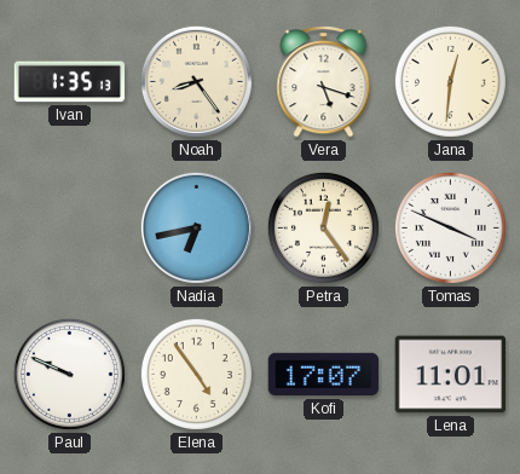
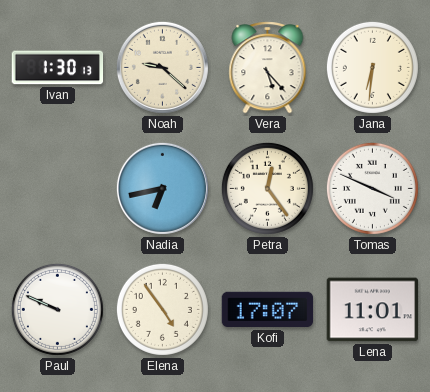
Ivan: 1:35 -> 1:30 (58, 68)
Noah: 8:24 -> 9:22 (162, 67)
Vera: 5:18 -> 5:23 (268, 68)
Jana: 12:31 -> 6:31 (372, 67)
